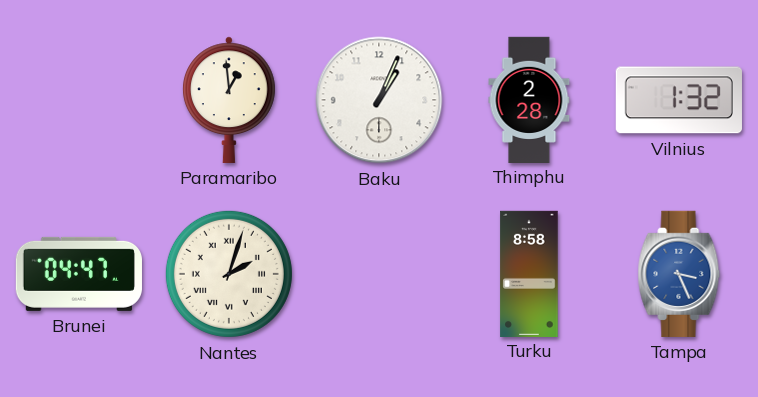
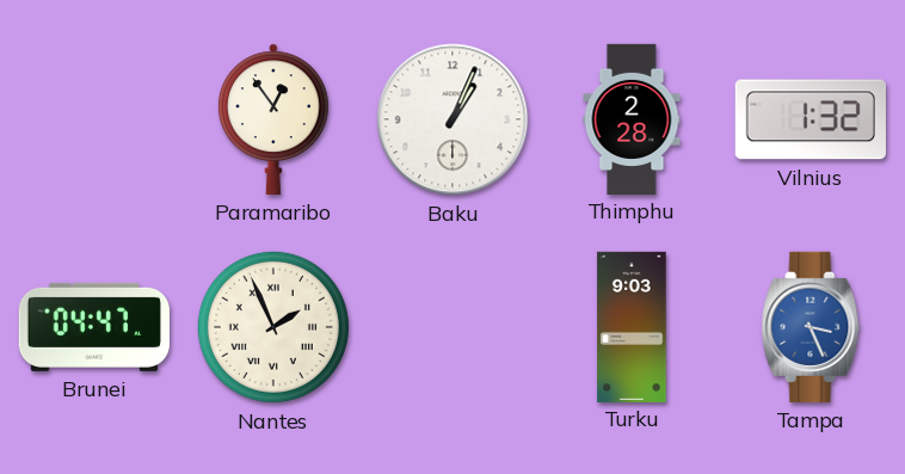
Paramaribo: 12:59 -> 12:54 (275, 119)
Nantes: 2:03 -> 1:56 (273, 327)
Turku: 8:58 -> 9:03 (632, 326)
